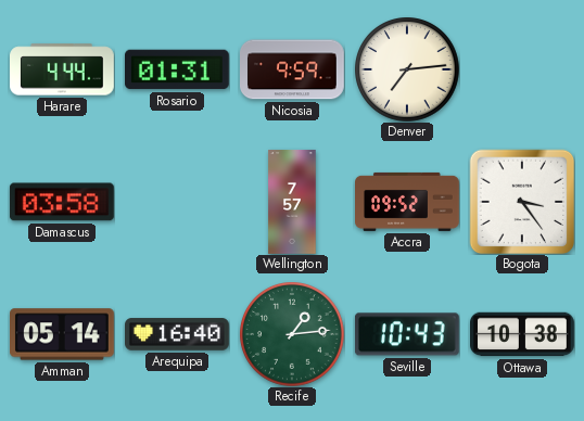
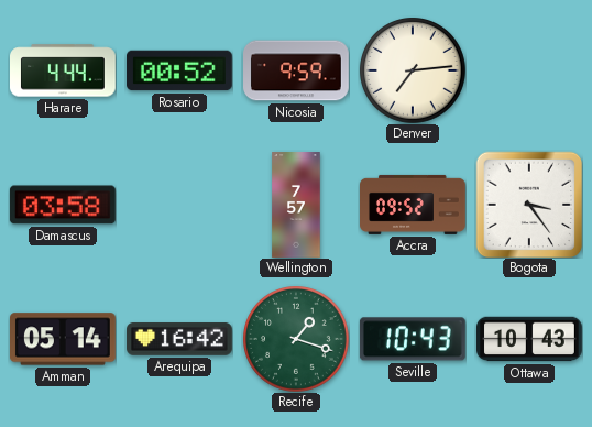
Rosario: 01:31 -> 00:52 (180, 70)
Arequipa: 16:40 -> 16:42 (180, 339)
Recife: 1:14 -> 1:18 (296, 339)
Ottawa: 10:38 -> 10:43 (530, 339)
